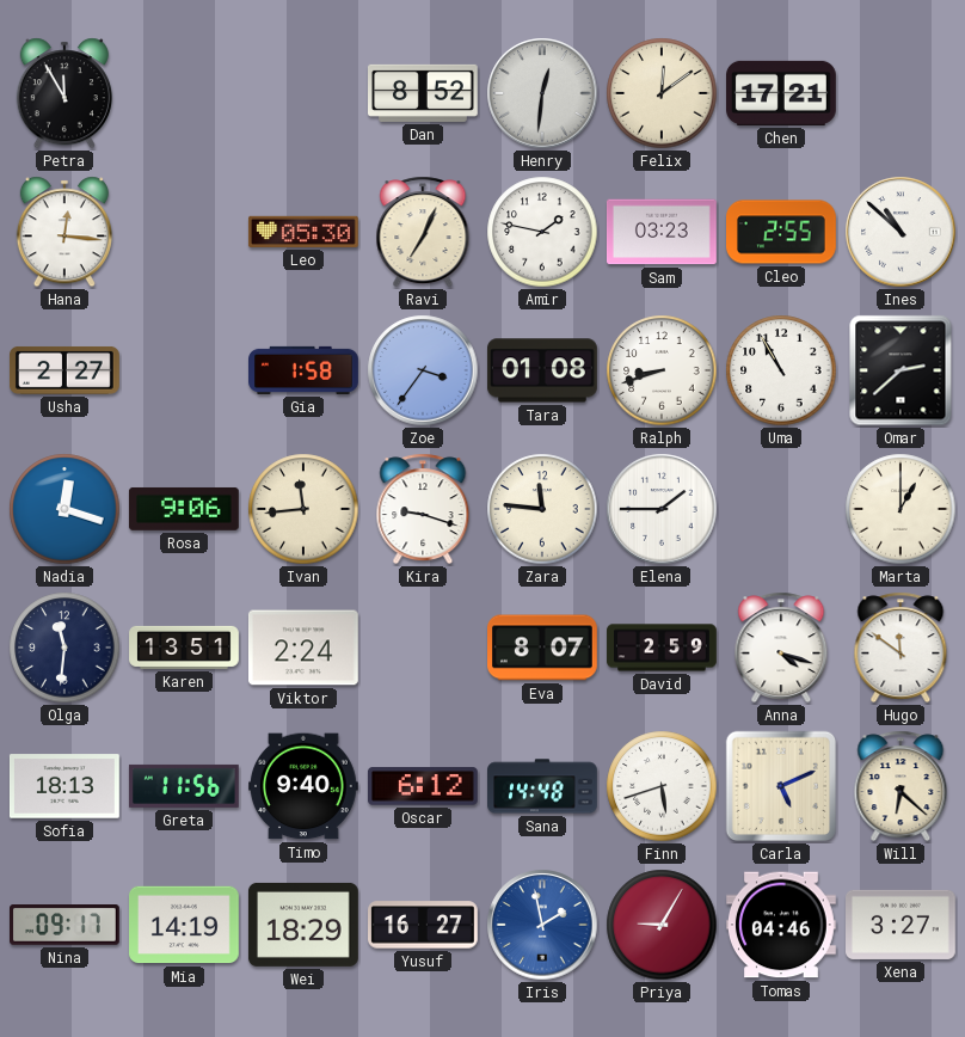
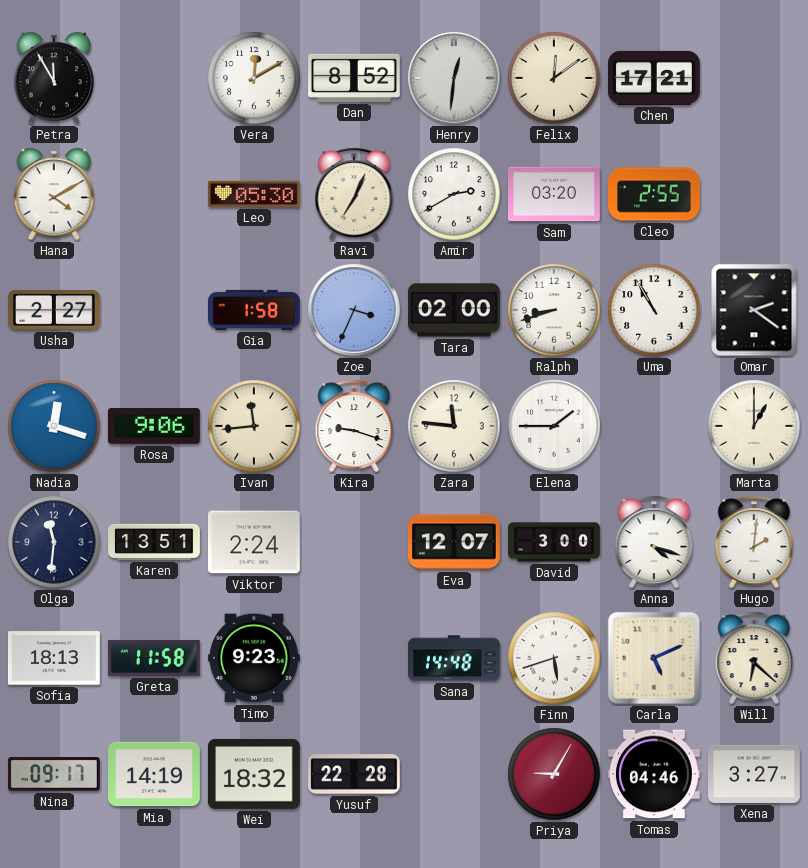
Vera: none -> 12:10 (254, 78)
Hana: 12:16 -> 4:10 (54, 194)
Amir: 1:47 -> 2:40 (454, 194)
Sam: 03:23 -> 03:20 (555, 194)
Ines: 10:52 -> none (901, 232)
Zoe: 3:36 -> 3:34 (354, 310)
Tara: 01:08 -> 02:00 (455, 310)
Omar: 2:38 -> 2:21 (754, 310)
Eva: 8:07 -> 12:07 (455, 542)
David: 2:59 -> 3:00 (554, 542)
Hugo: 11:51 -> 2:01 (754, 542)
Greta: 11:56 -> 11:58 (154, 658)
Timo: 9:40 -> 9:23 (255, 658)
Oscar: 6:12 -> none (423, 786)
Wei: 18:29 -> 18:32 (254, 774)
Yusuf: 16:27 -> 22:28 (355, 774)
Iris: 1:58 -> none (542, 925)
